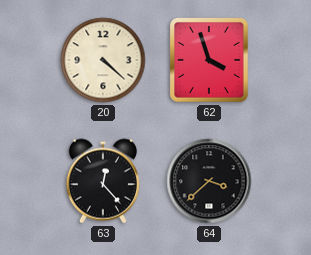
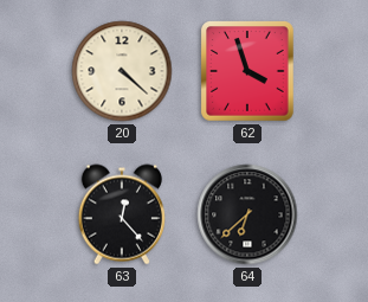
64: 3:38 -> 6:38 (247, 214)
